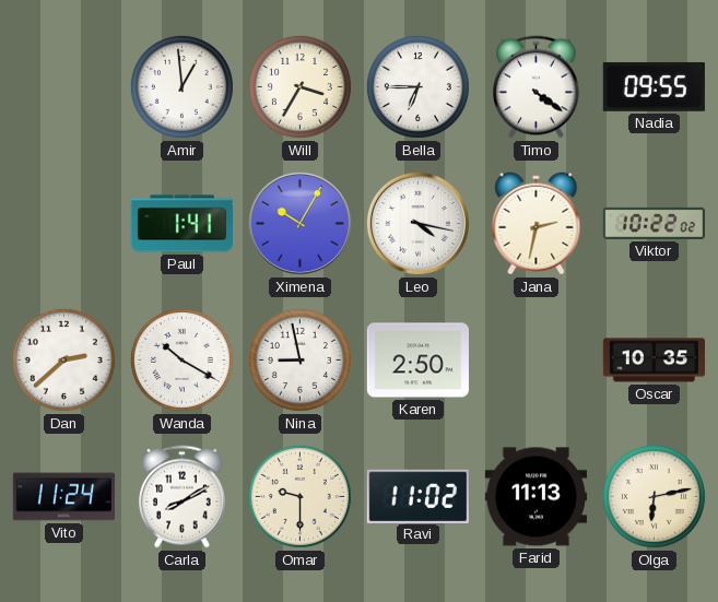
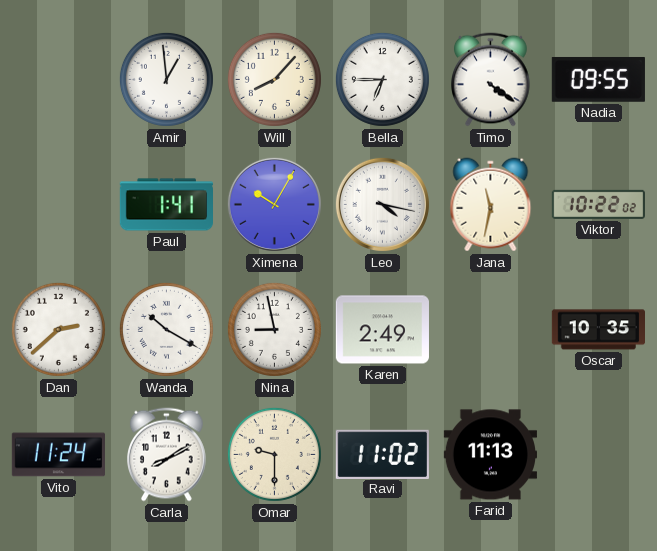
Will: 3:35 -> 8:07 (274, 79)
Jana: 2:32 -> 11:32 (491, 205)
Karen: 2:50 -> 2:49 (382, 330)
Olga: 6:13 -> none (654, 496)
